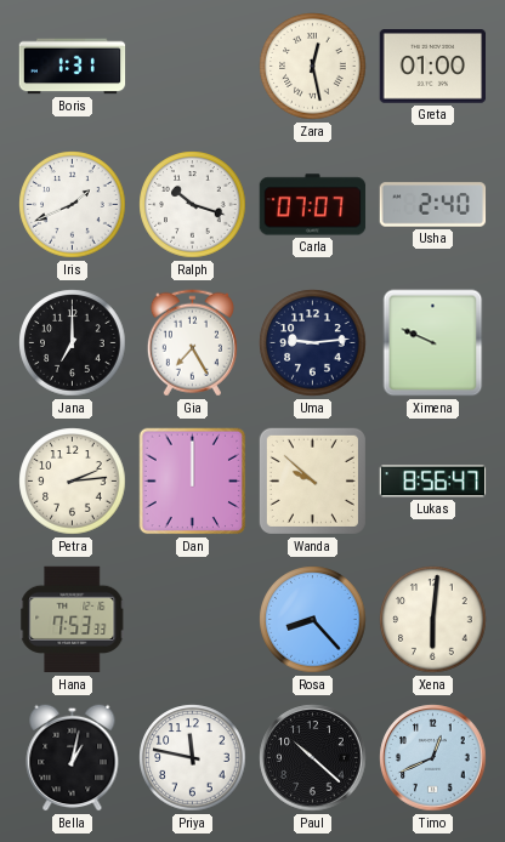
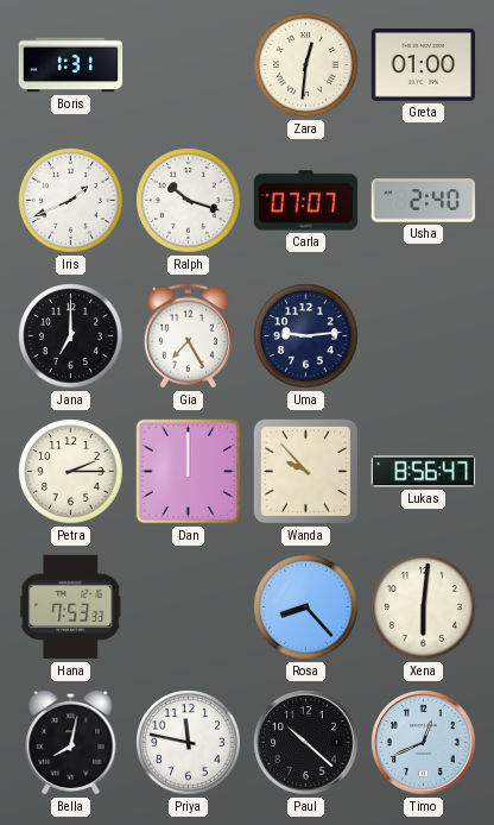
Zara: 12:28 -> 12:31 (306, 65)
Ximena: 9:49 -> none (433, 343)
Petra: 2:14 -> 2:15 (71, 472)
Wanda: 9:52 -> 9:53 (305, 471)
Bella: 1:02 -> 8:02 (71, 742)
